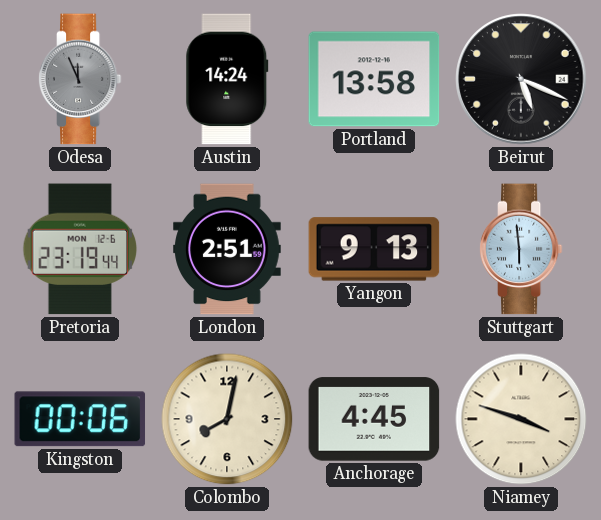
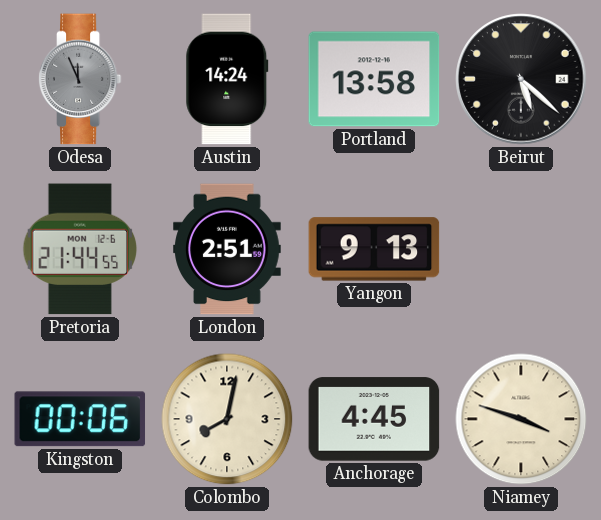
Beirut: 5:19 -> 5:22 (521, 79)
Pretoria: 23:19 -> 21:44 (80, 249)
Stuttgart: 5:59 -> none (521, 249)
